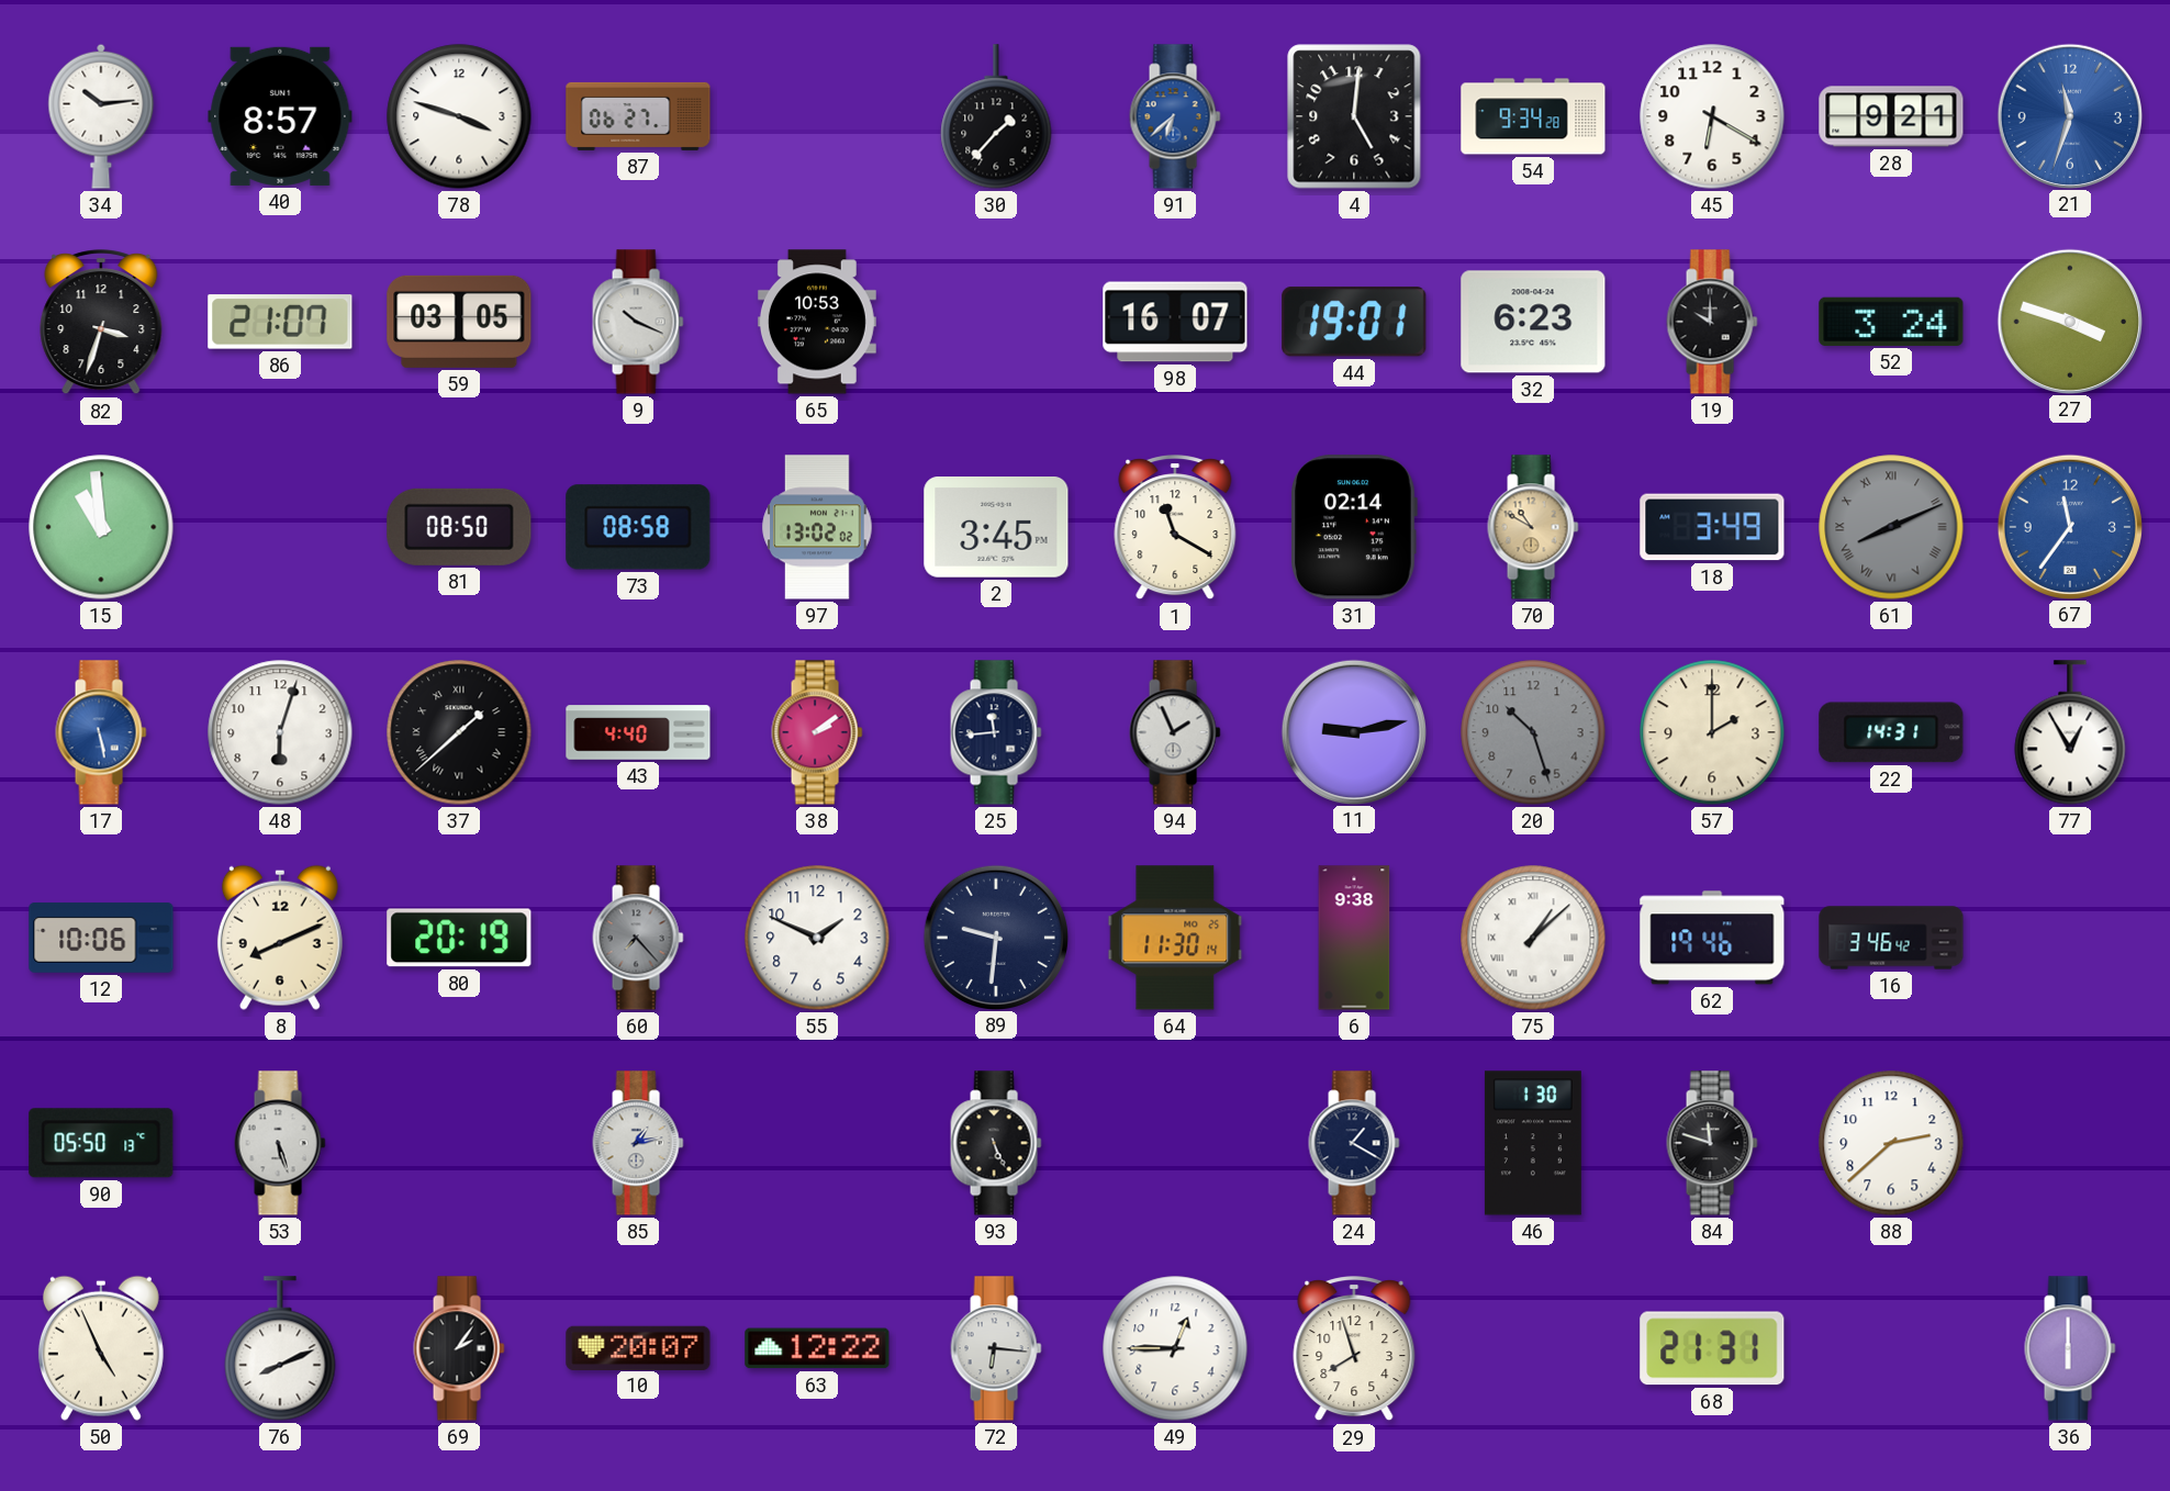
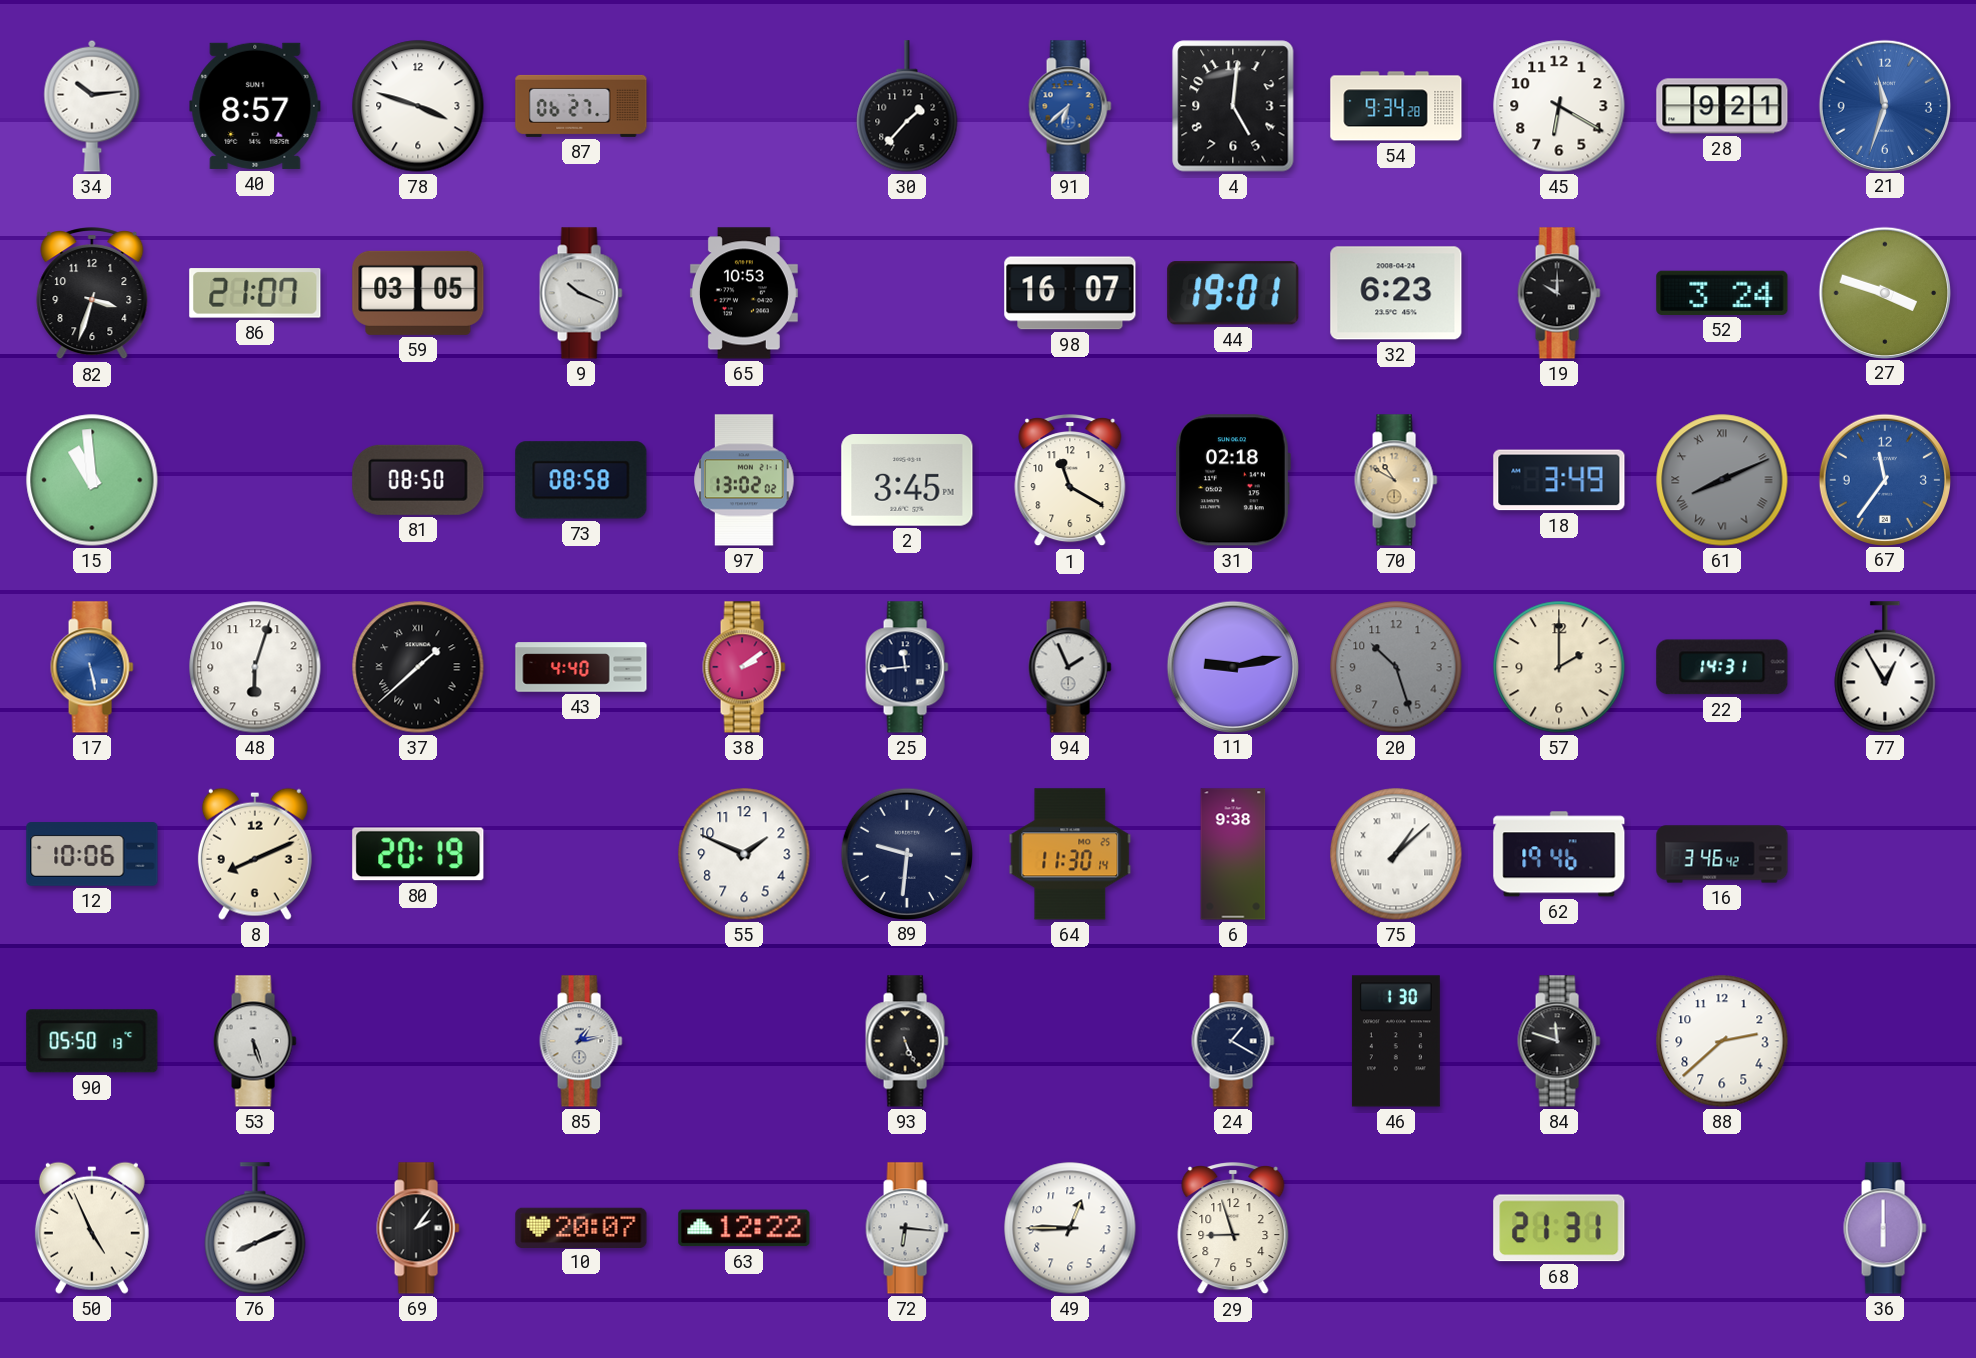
31: 02:14 -> 02:18 (1233, 480)
60: 7:23 -> none (638, 938)
29: 7:57 -> 8:57 (1233, 1229)
